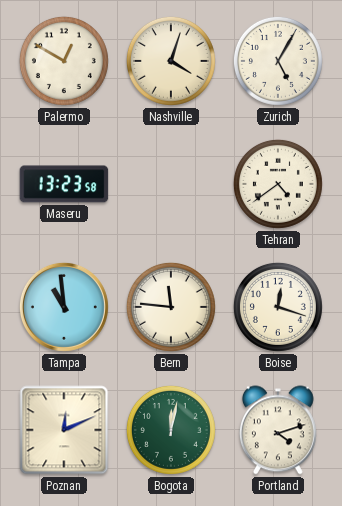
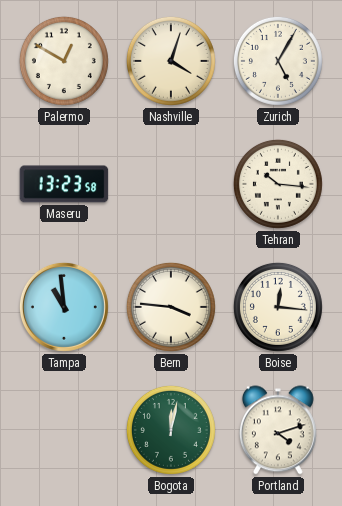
Tehran: 4:39 -> 10:16 (278, 184)
Bern: 11:46 -> 3:46 (171, 307)
Boise: 12:18 -> 12:16 (278, 307)
Poznan: 12:11 -> none (64, 430)
